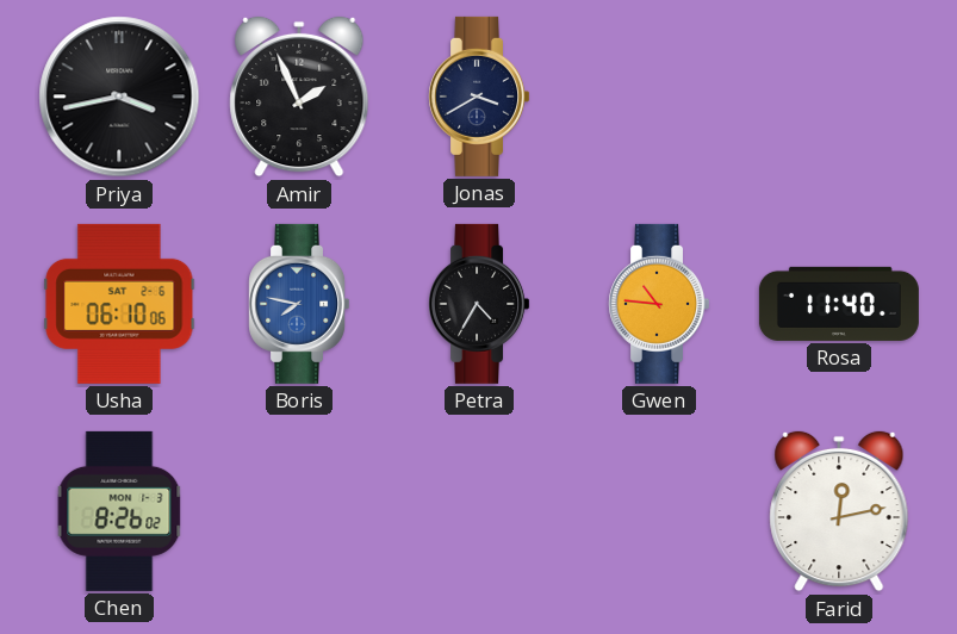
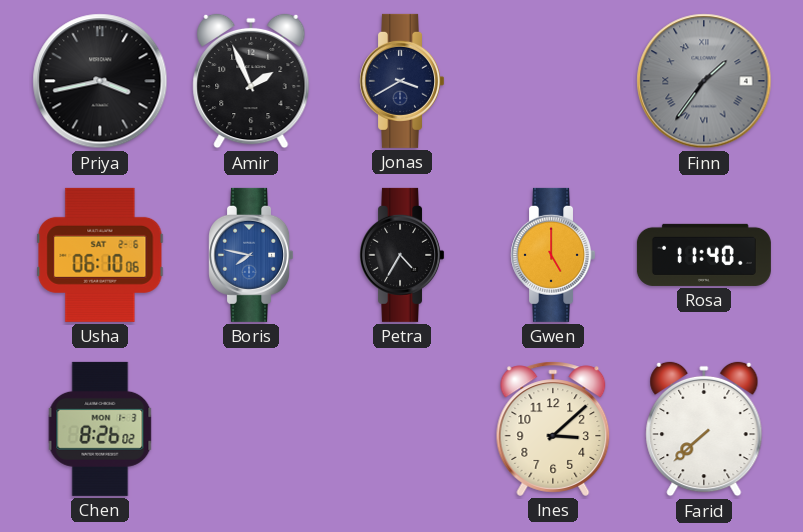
Finn: none -> 1:36 (704, 81)
Gwen: 10:46 -> 5:00 (553, 255)
Ines: none -> 3:08 (553, 429)
Farid: 12:13 -> 7:38 (704, 429)
